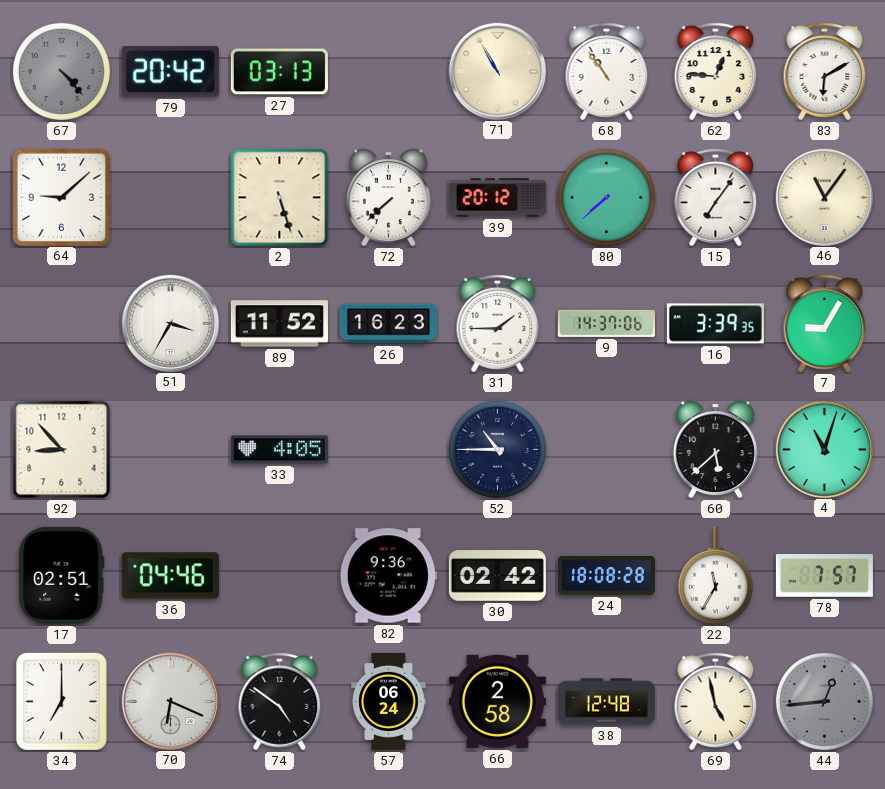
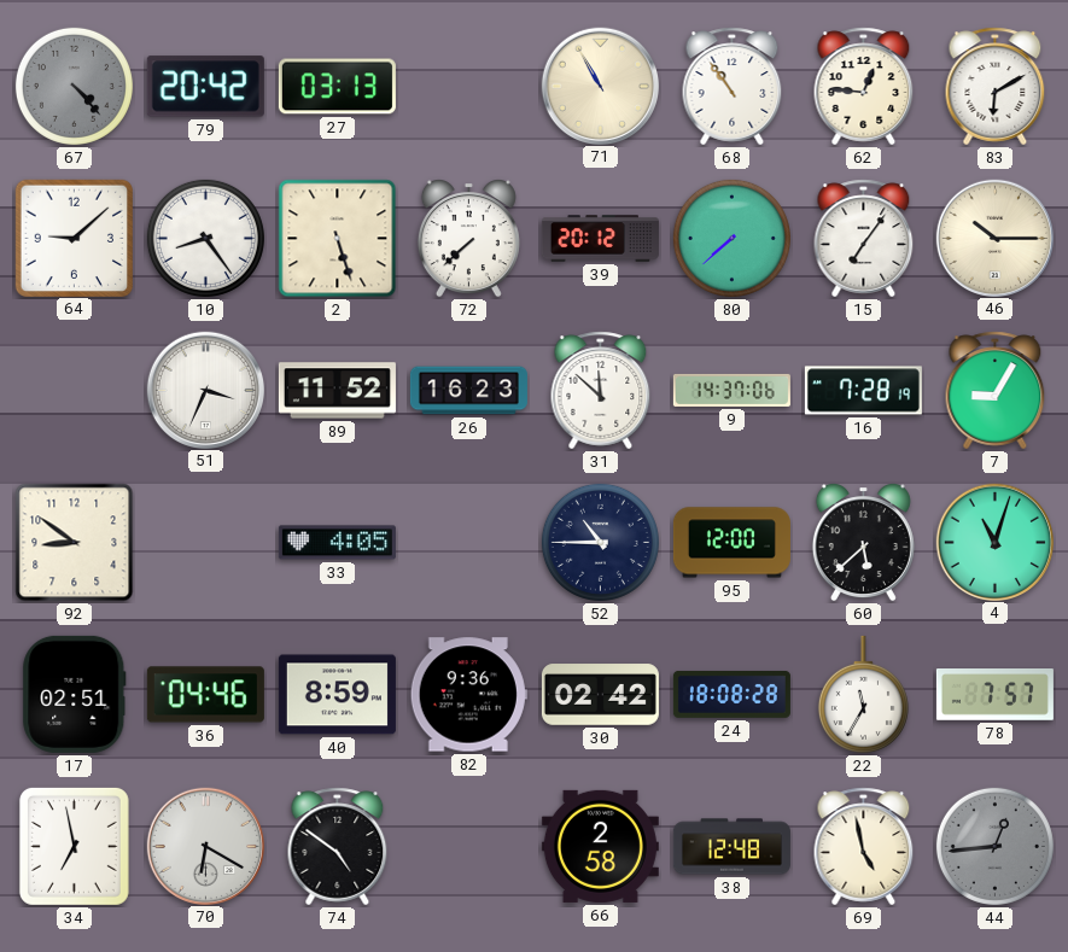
10: none -> 8:24 (205, 238)
46: 11:06 -> 10:15 (994, 238)
51: 3:35 -> 3:34 (205, 390)
31: 1:45 -> 11:52 (601, 391)
16: 3:39 -> 7:28 (863, 391)
92: 8:53 -> 8:51 (75, 543)
95: none -> 12:00 (731, 543)
40: none -> 8:59 (337, 695)
34: 7:00 -> 6:58 (74, 846)
70: 6:19 -> 6:20 (205, 846)
57: 06:24 -> none (389, 701)
